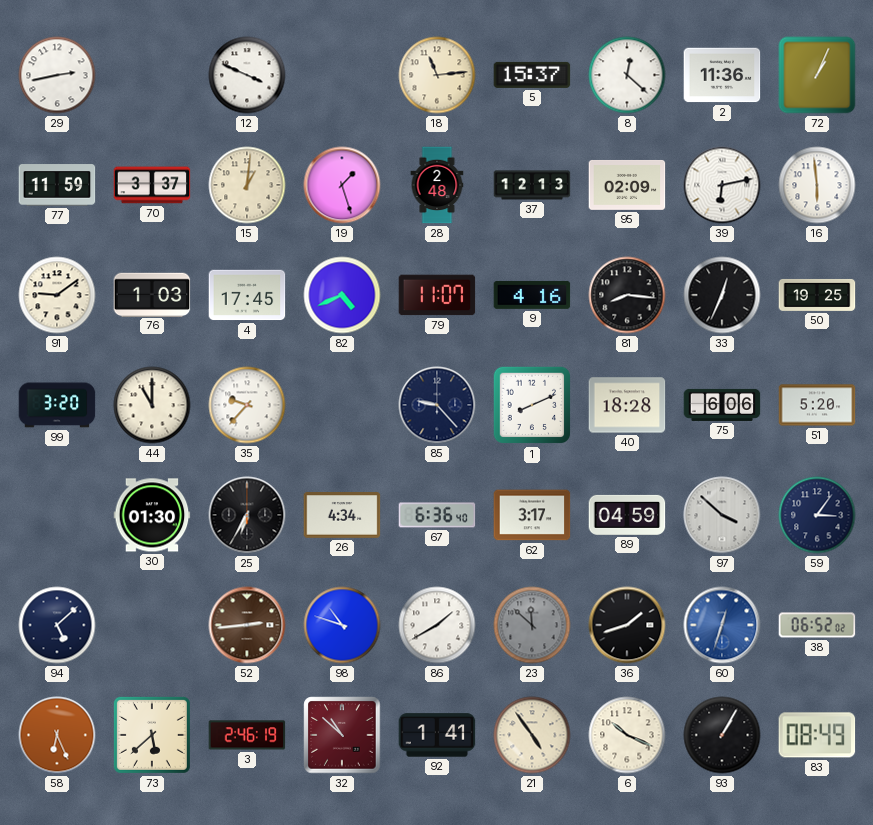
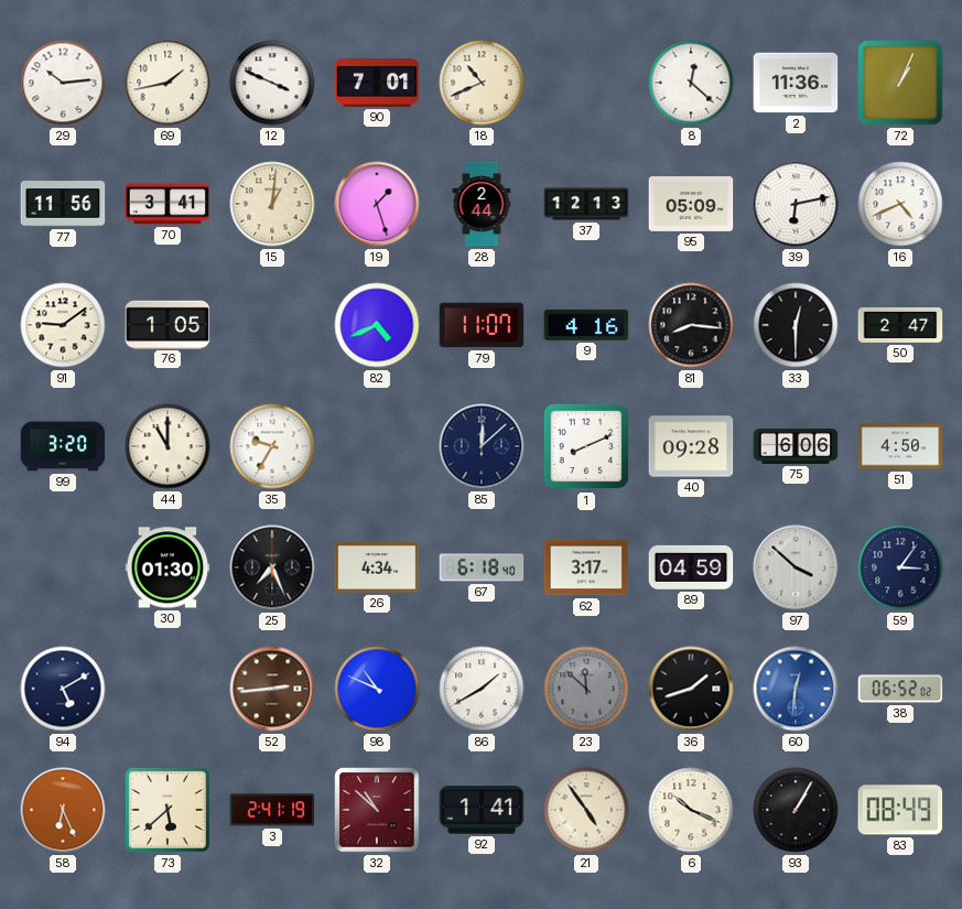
29: 2:43 -> 10:14 (63, 83)
69: none -> 1:43 (167, 83)
90: none -> 7:01 (377, 84)
18: 11:14 -> 10:41 (482, 83)
5: 15:37 -> none (532, 75)
77: 11:59 -> 11:56 (63, 204)
70: 3:37 -> 3:41 (167, 204)
28: 2:48 -> 2:44 (482, 204)
95: 02:09 -> 05:09 (691, 204)
16: 5:59 -> 4:41 (900, 204)
76: 1:03 -> 1:05 (167, 324)
4: 17:45 -> none (247, 295)
33: 12:34 -> 12:30 (796, 325)
50: 19:25 -> 2:47 (900, 325)
35: 9:37 -> 9:35 (272, 446)
85: 9:23 -> 12:08 (482, 446)
40: 18:28 -> 09:28 (691, 446)
51: 5:20 -> 4:50 (900, 446)
25: 6:35 -> 7:26 (272, 567)
67: 6:36 -> 6:18 (482, 567)
94: 5:08 -> 5:10 (63, 689)
98: 10:48 -> 10:49 (377, 689)
60: 12:33 -> 12:31 (796, 689)
3: 2:46 -> 2:41 (272, 810)
